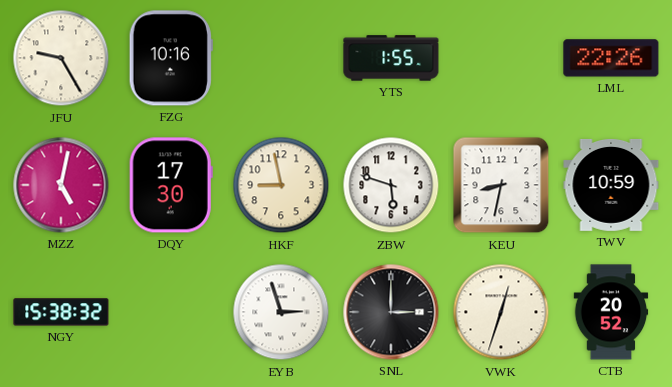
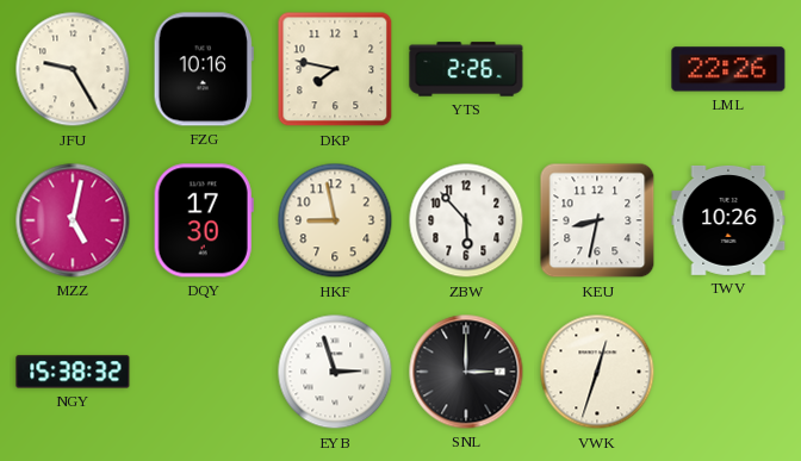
DKP: none -> 7:47 (335, 69)
YTS: 1:55 -> 2:26 (466, 69)
ZBW: 5:48 -> 5:53 (466, 220)
TWV: 10:59 -> 10:26 (728, 220)
CTB: 20:52 -> none (611, 312)
